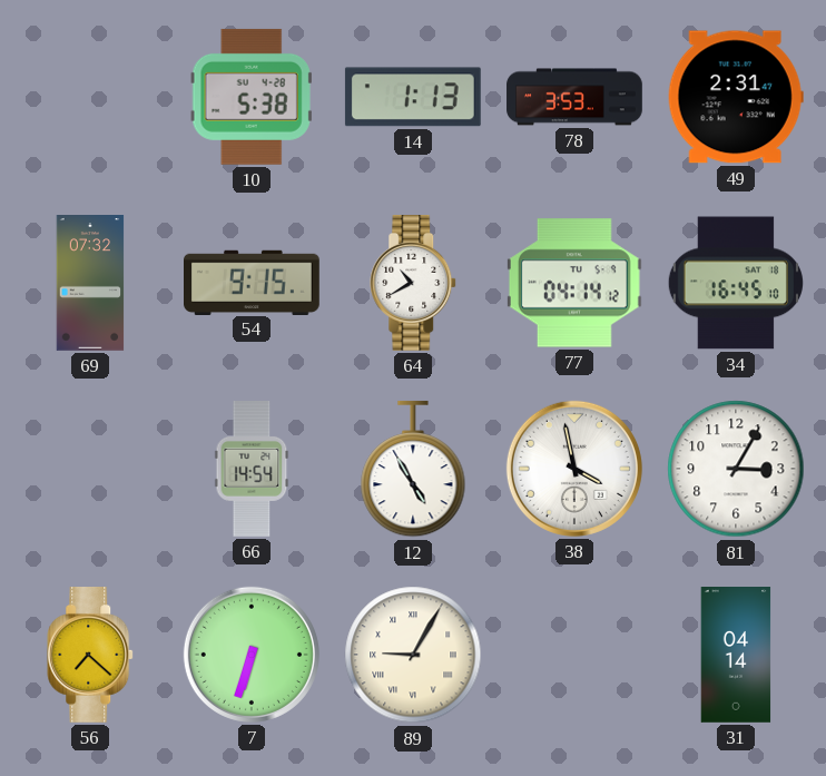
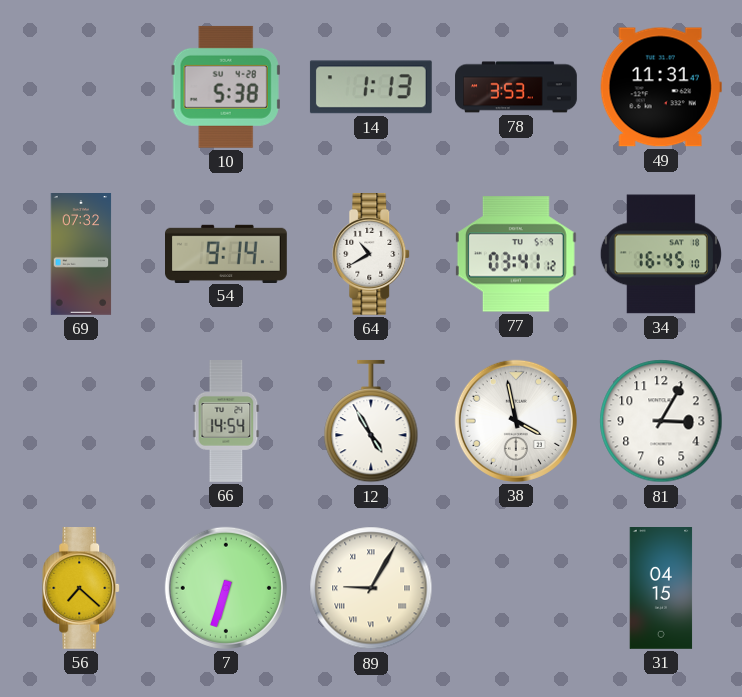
49: 2:31 -> 11:31 (661, 87)
54: 9:15 -> 9:14 (227, 253)
77: 04:14 -> 03:41 (516, 254)
31: 04:14 -> 04:15 (661, 589)
